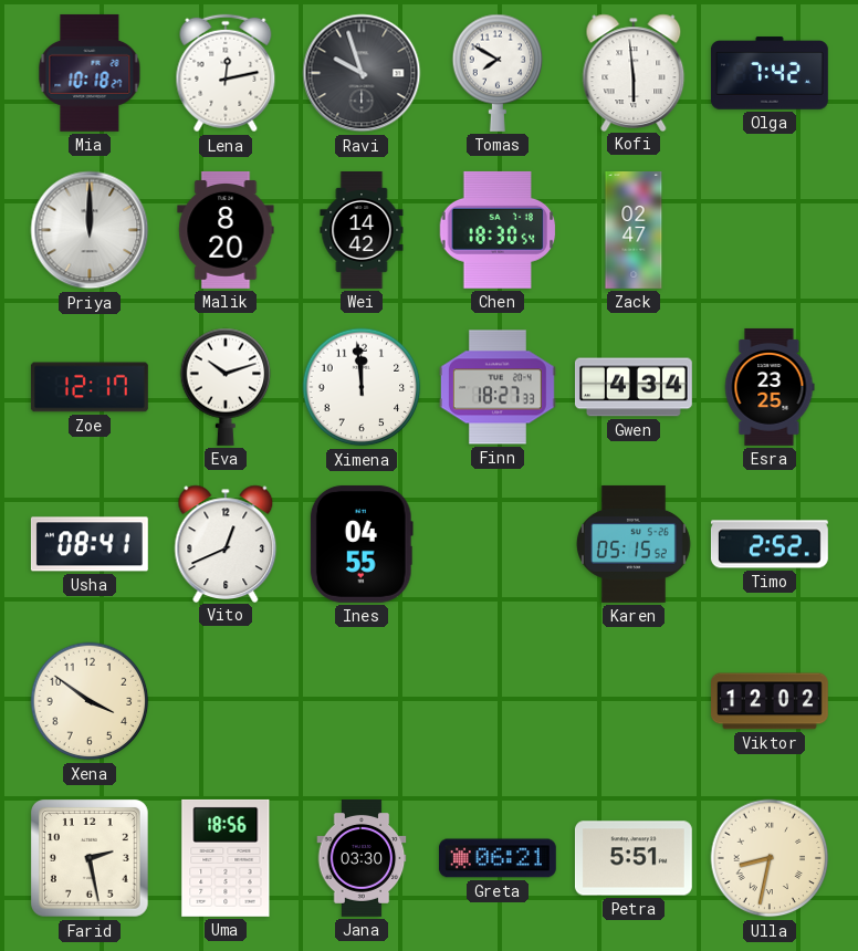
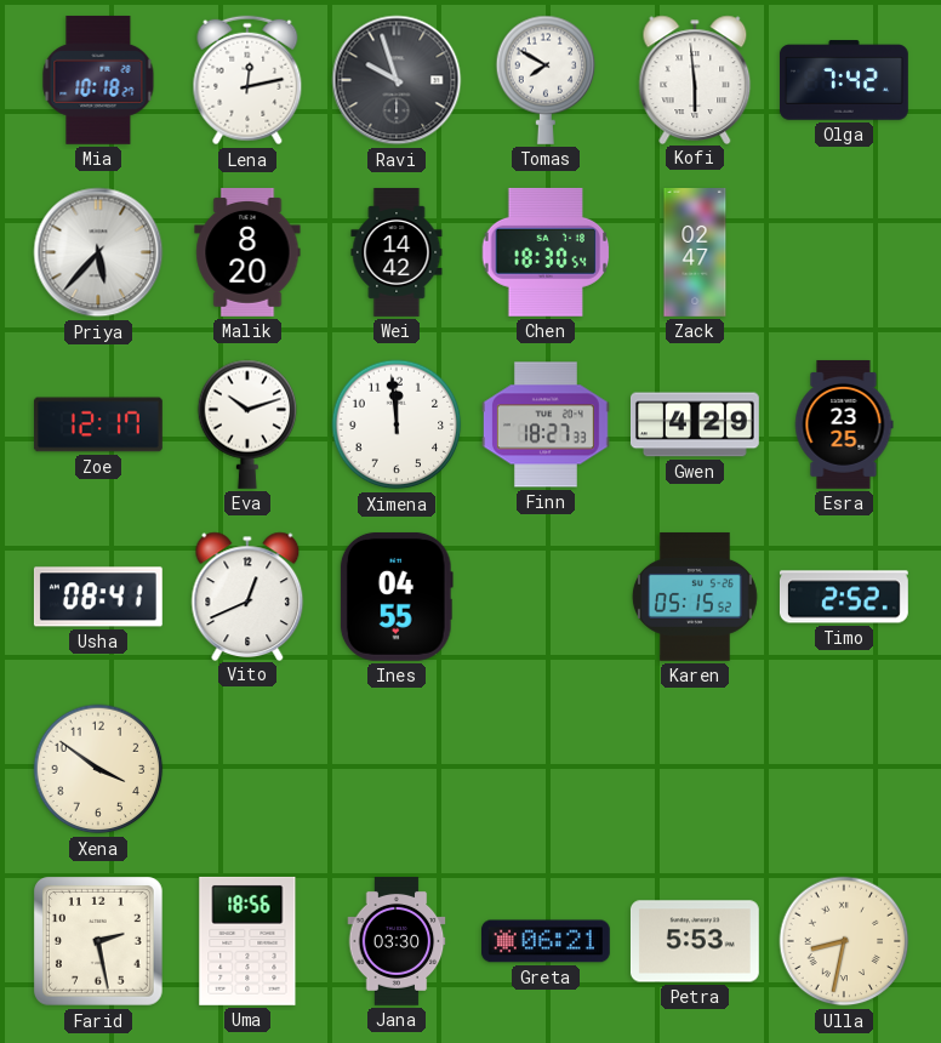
Priya: 12:00 -> 5:37 (98, 252)
Gwen: 4:34 -> 4:29 (696, 424)
Viktor: 12:02 -> none (771, 701)
Petra: 5:51 -> 5:53 (695, 941)
